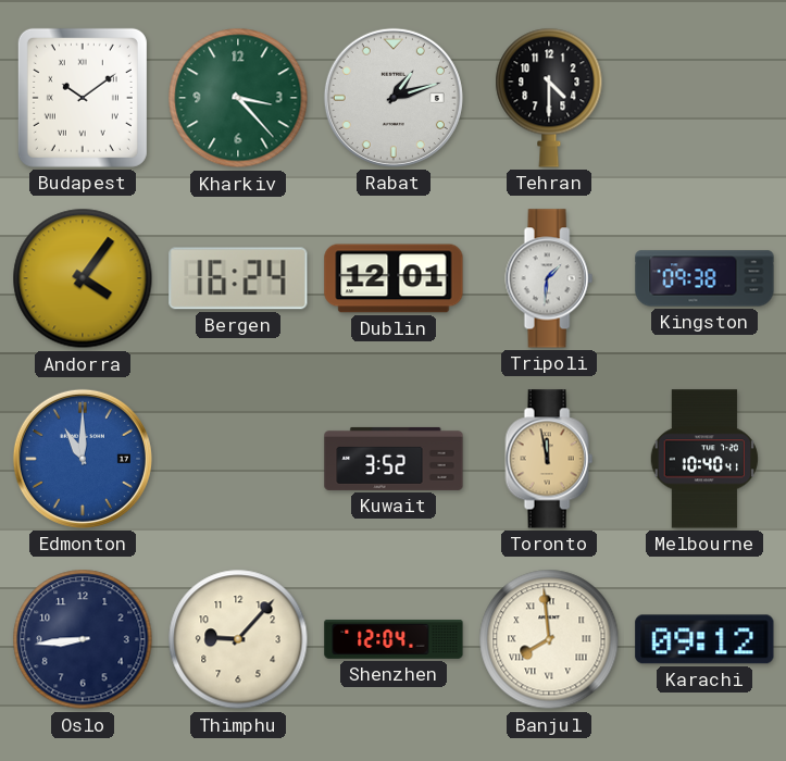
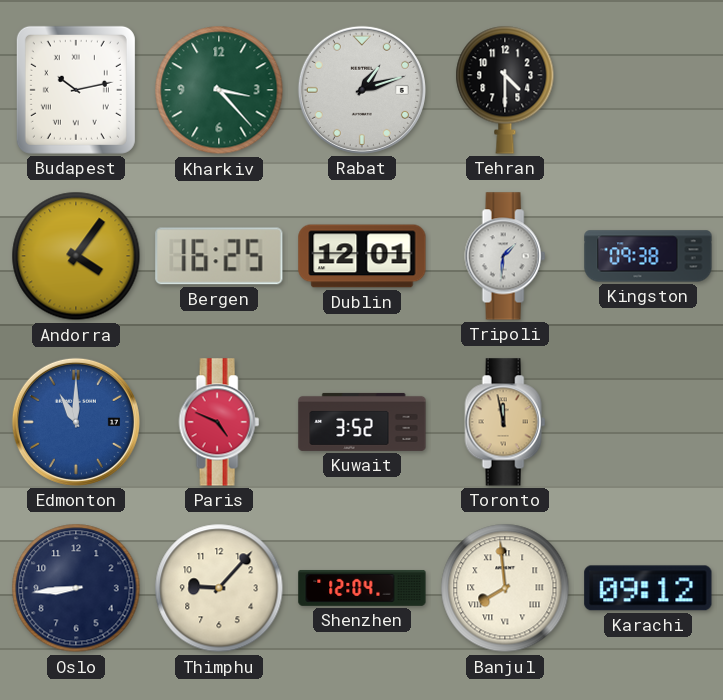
Budapest: 10:09 -> 10:13 (76, 90)
Bergen: 16:24 -> 16:25 (219, 256)
Paris: none -> 4:49 (219, 422)
Melbourne: 10:40 -> none (703, 459)
